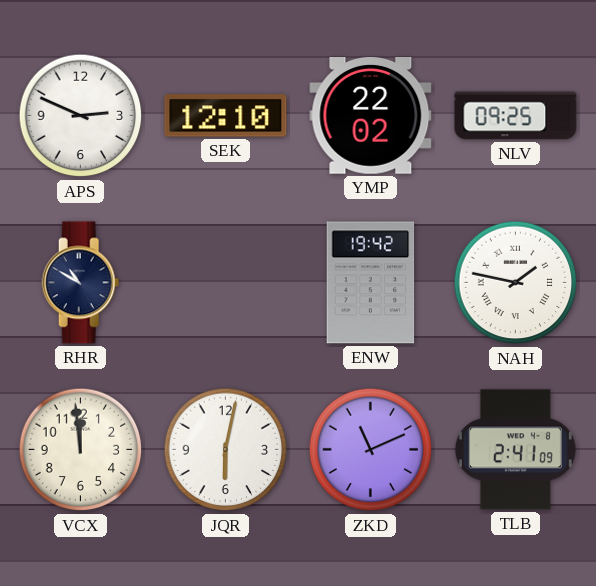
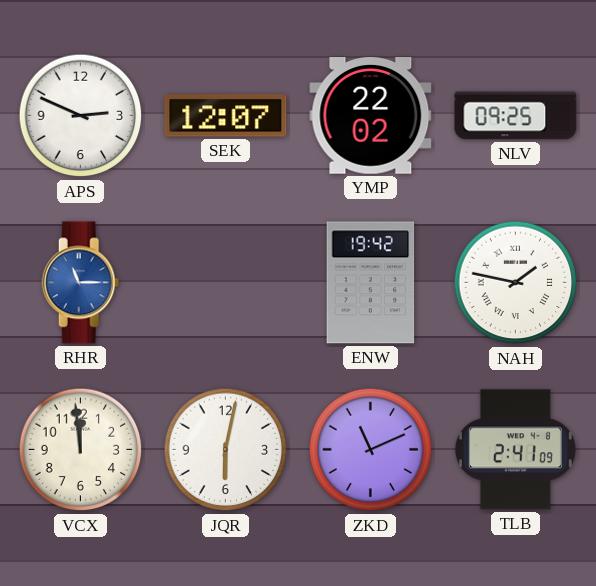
SEK: 12:10 -> 12:07 (226, 116)
RHR: 10:50 -> 11:15 (81, 283)
RHR dial: navy -> blue (81, 283)
